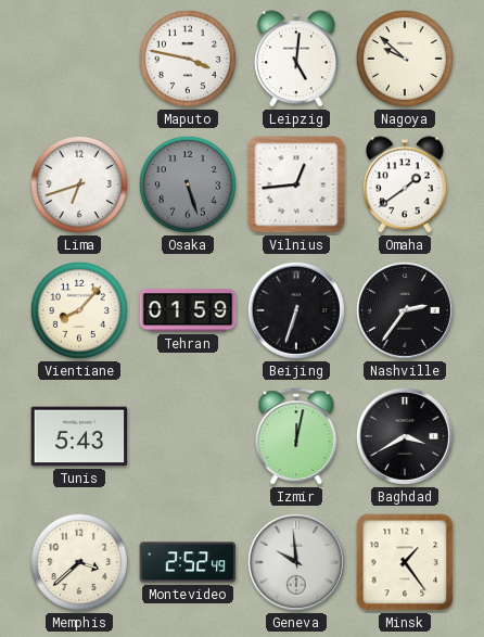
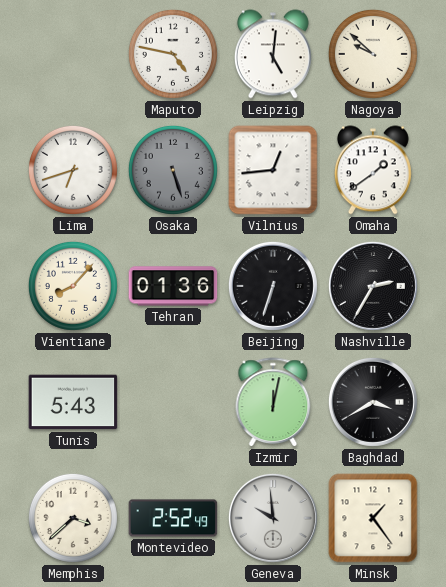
Maputo: 3:47 -> 4:47 (173, 54)
Tehran: 01:59 -> 01:36 (173, 286)
Nashville: 2:36 -> 2:35 (373, 286)
